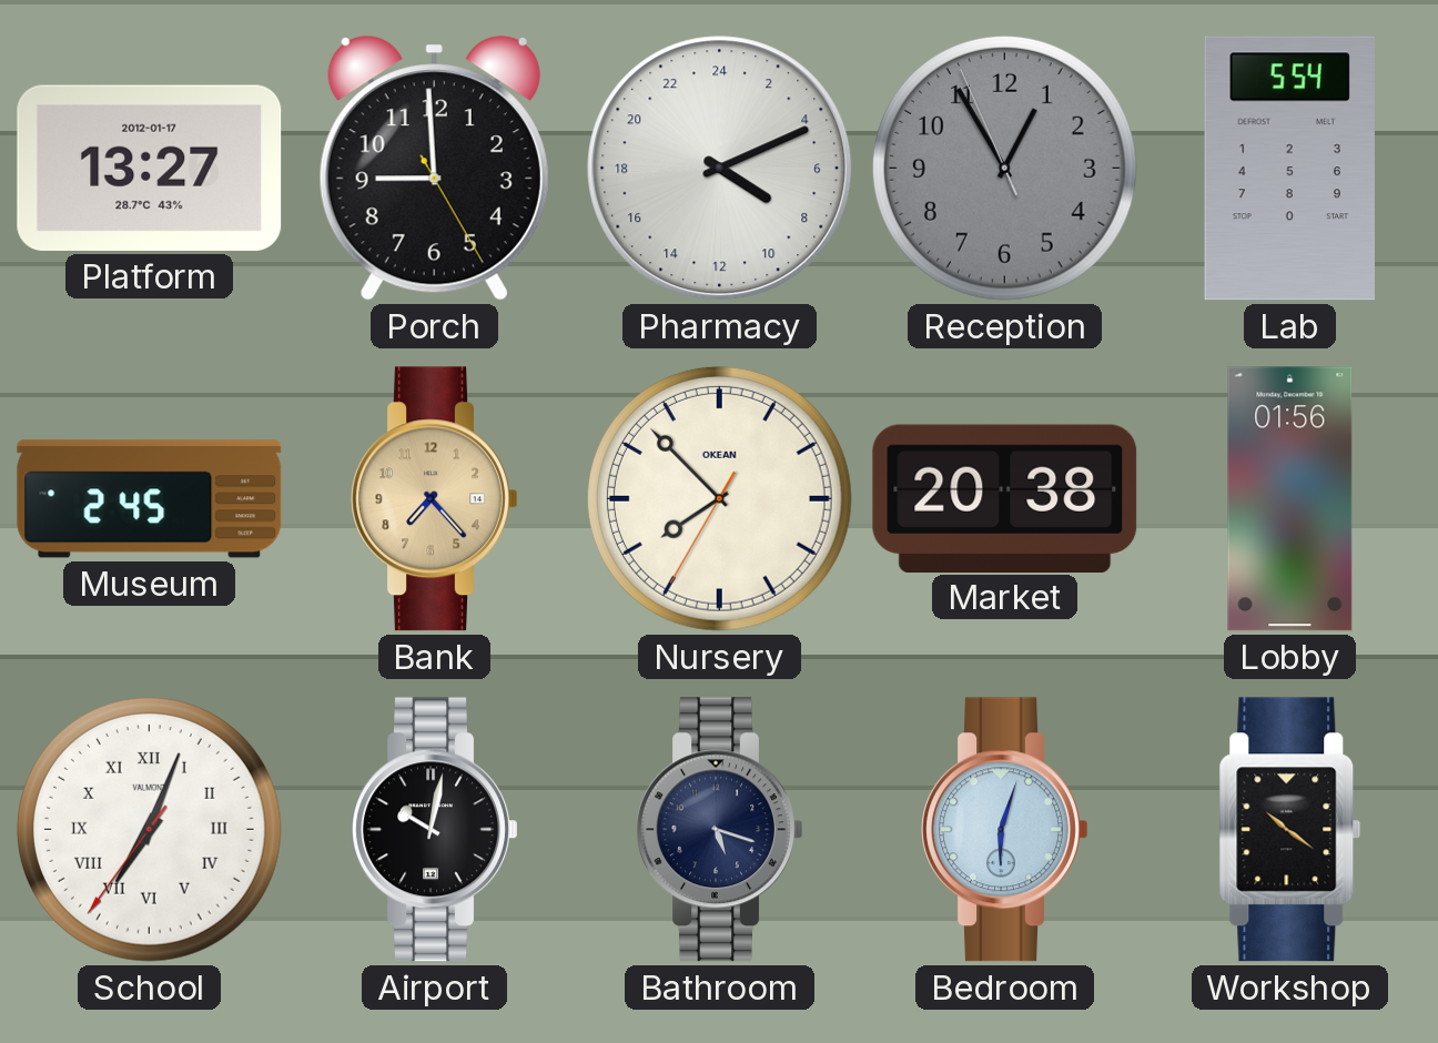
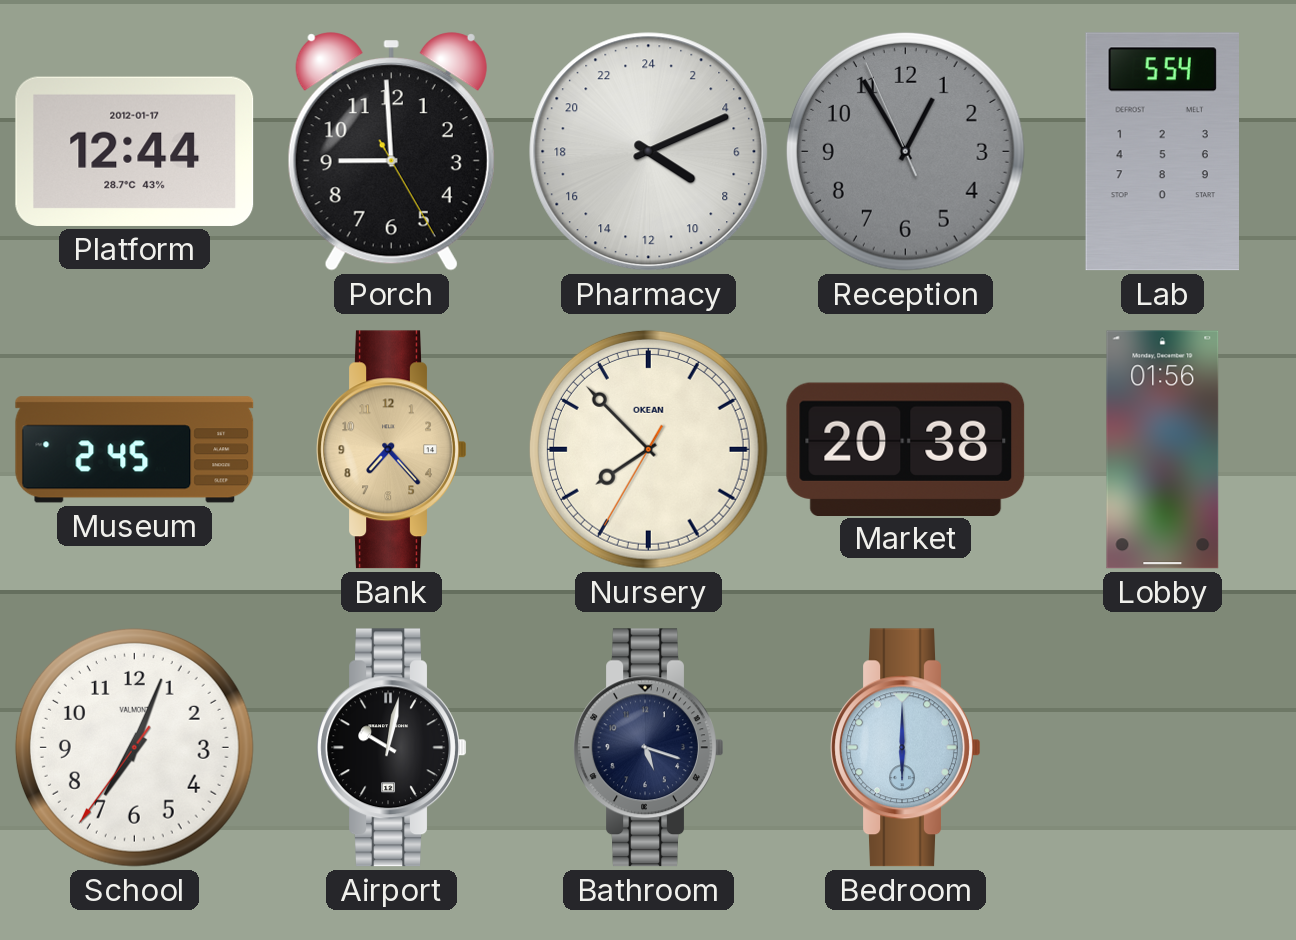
Platform: 13:27 -> 12:44 (135, 151)
School numerals: Roman -> Arabic (134, 747)
Bedroom: 6:03 -> 6:00 (906, 748)
Workshop: 10:21 -> none (1290, 830)
